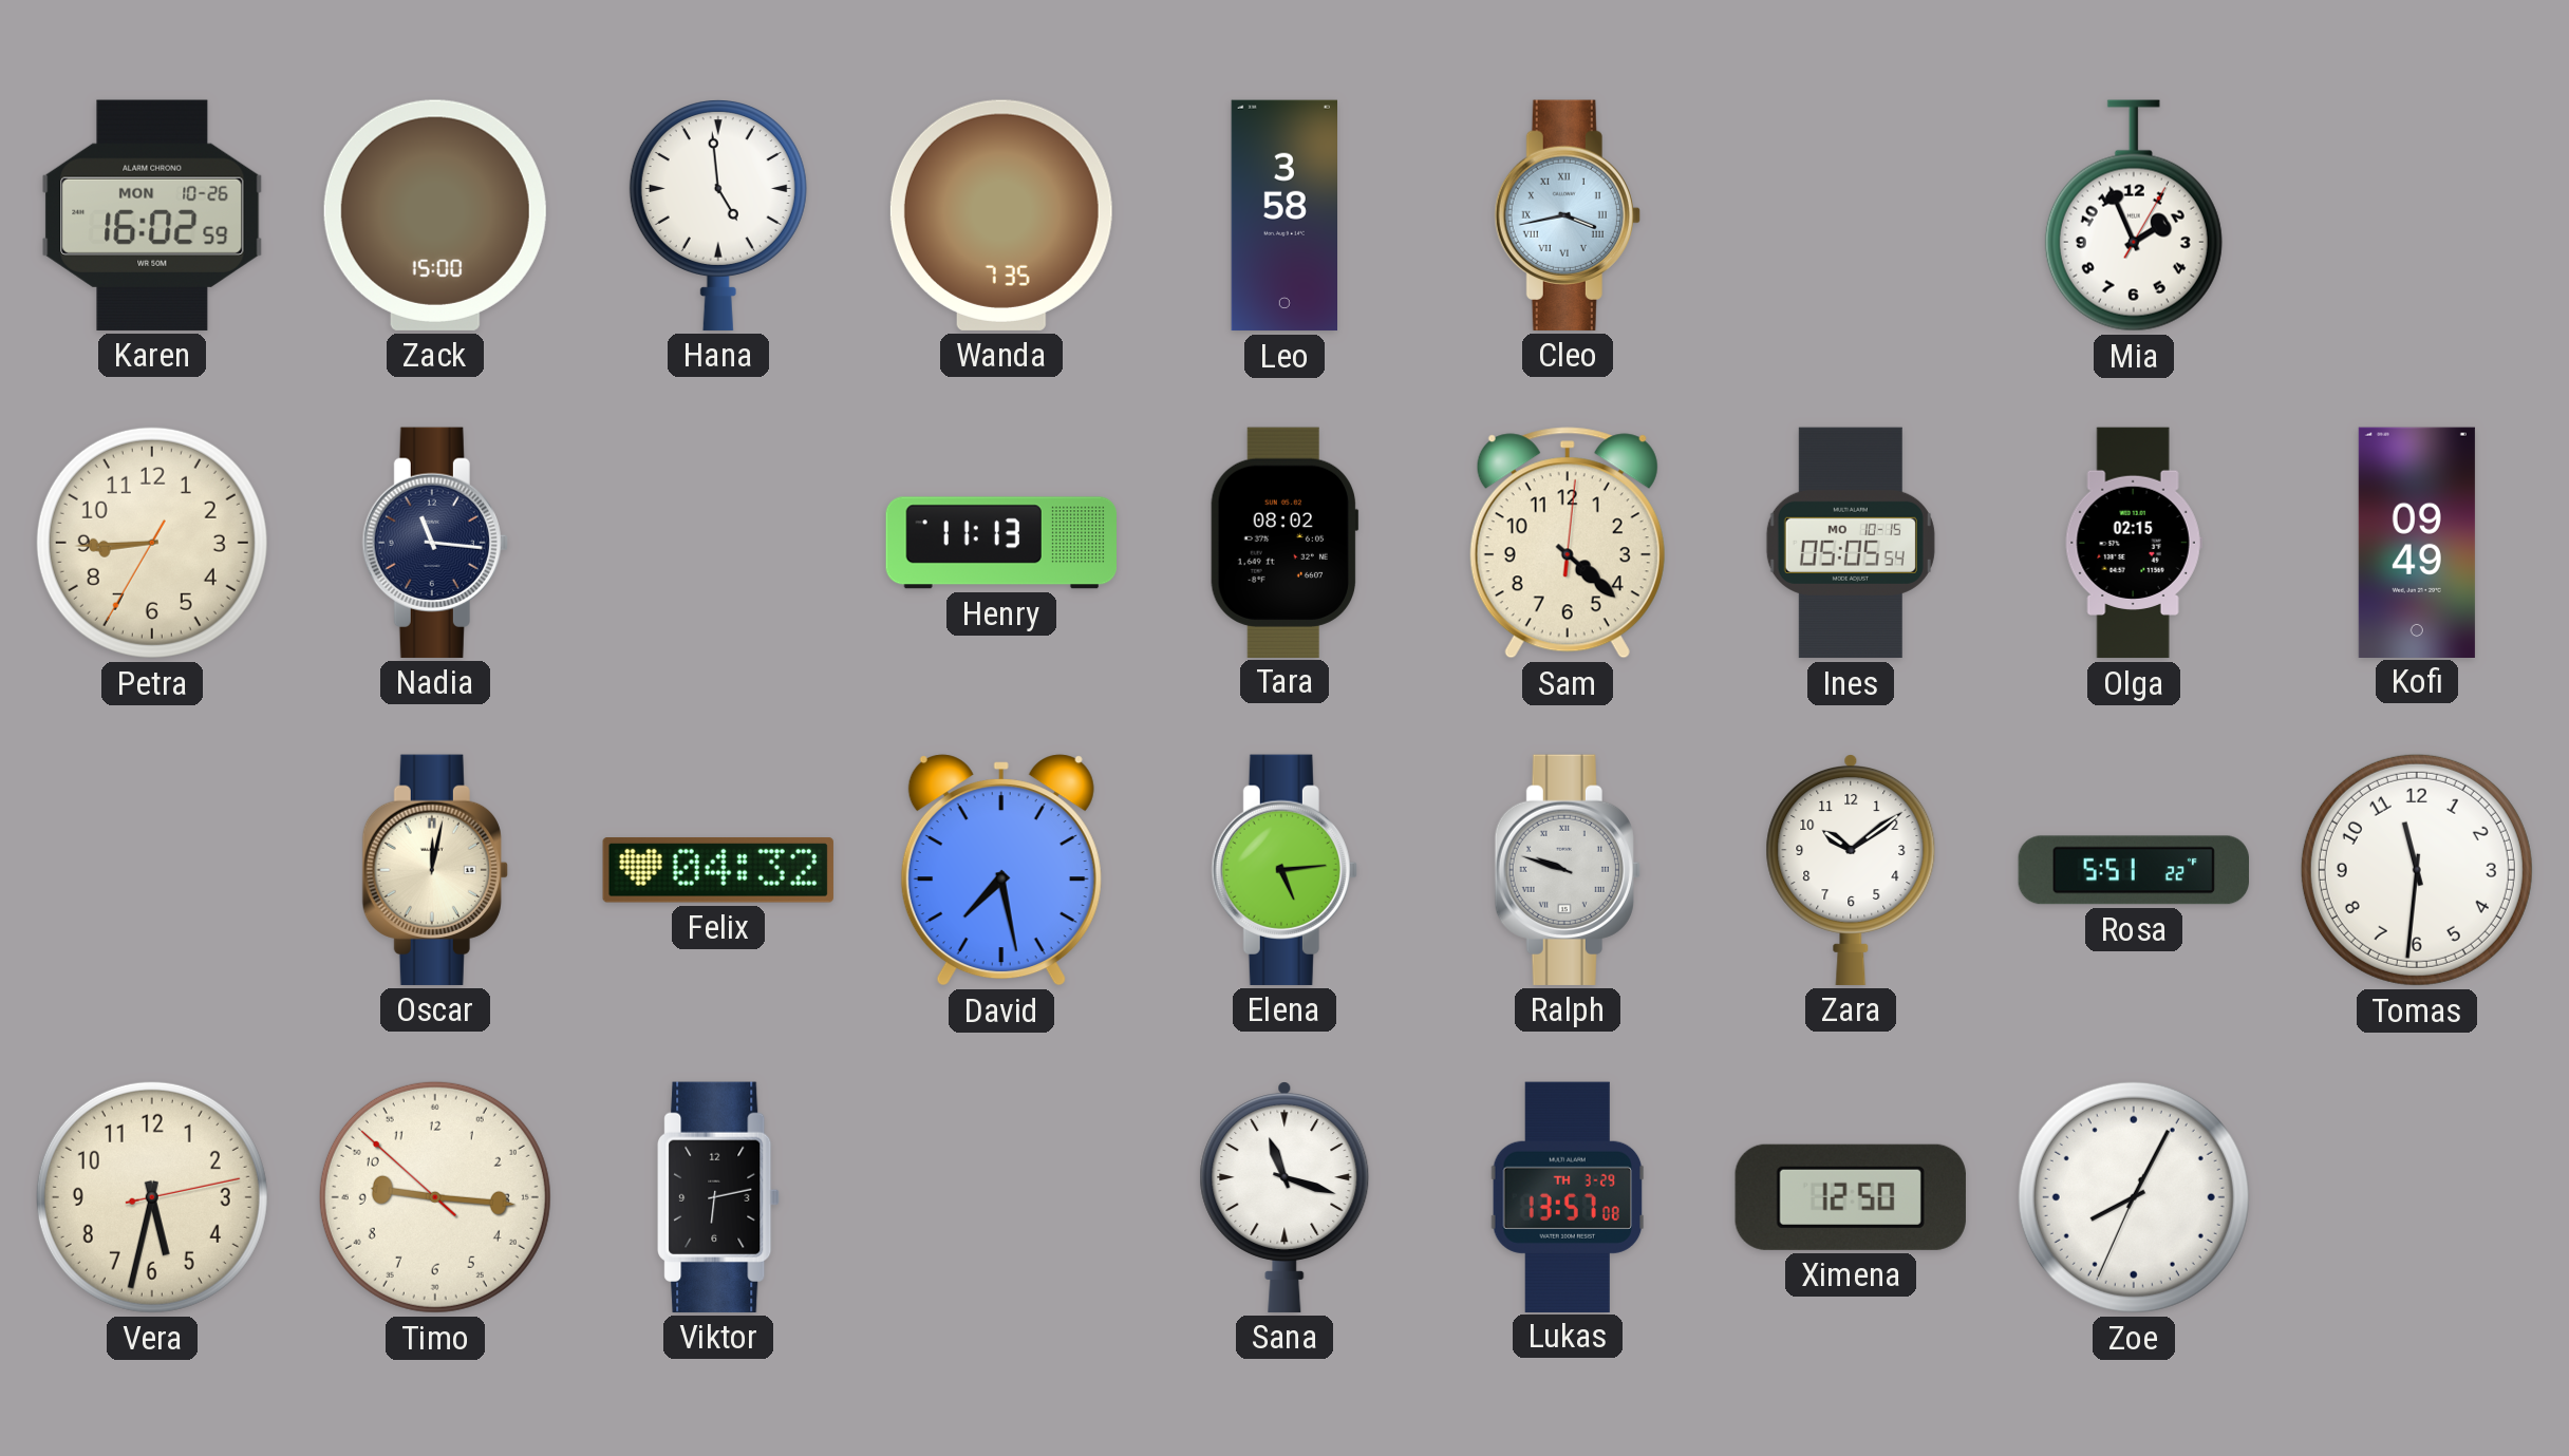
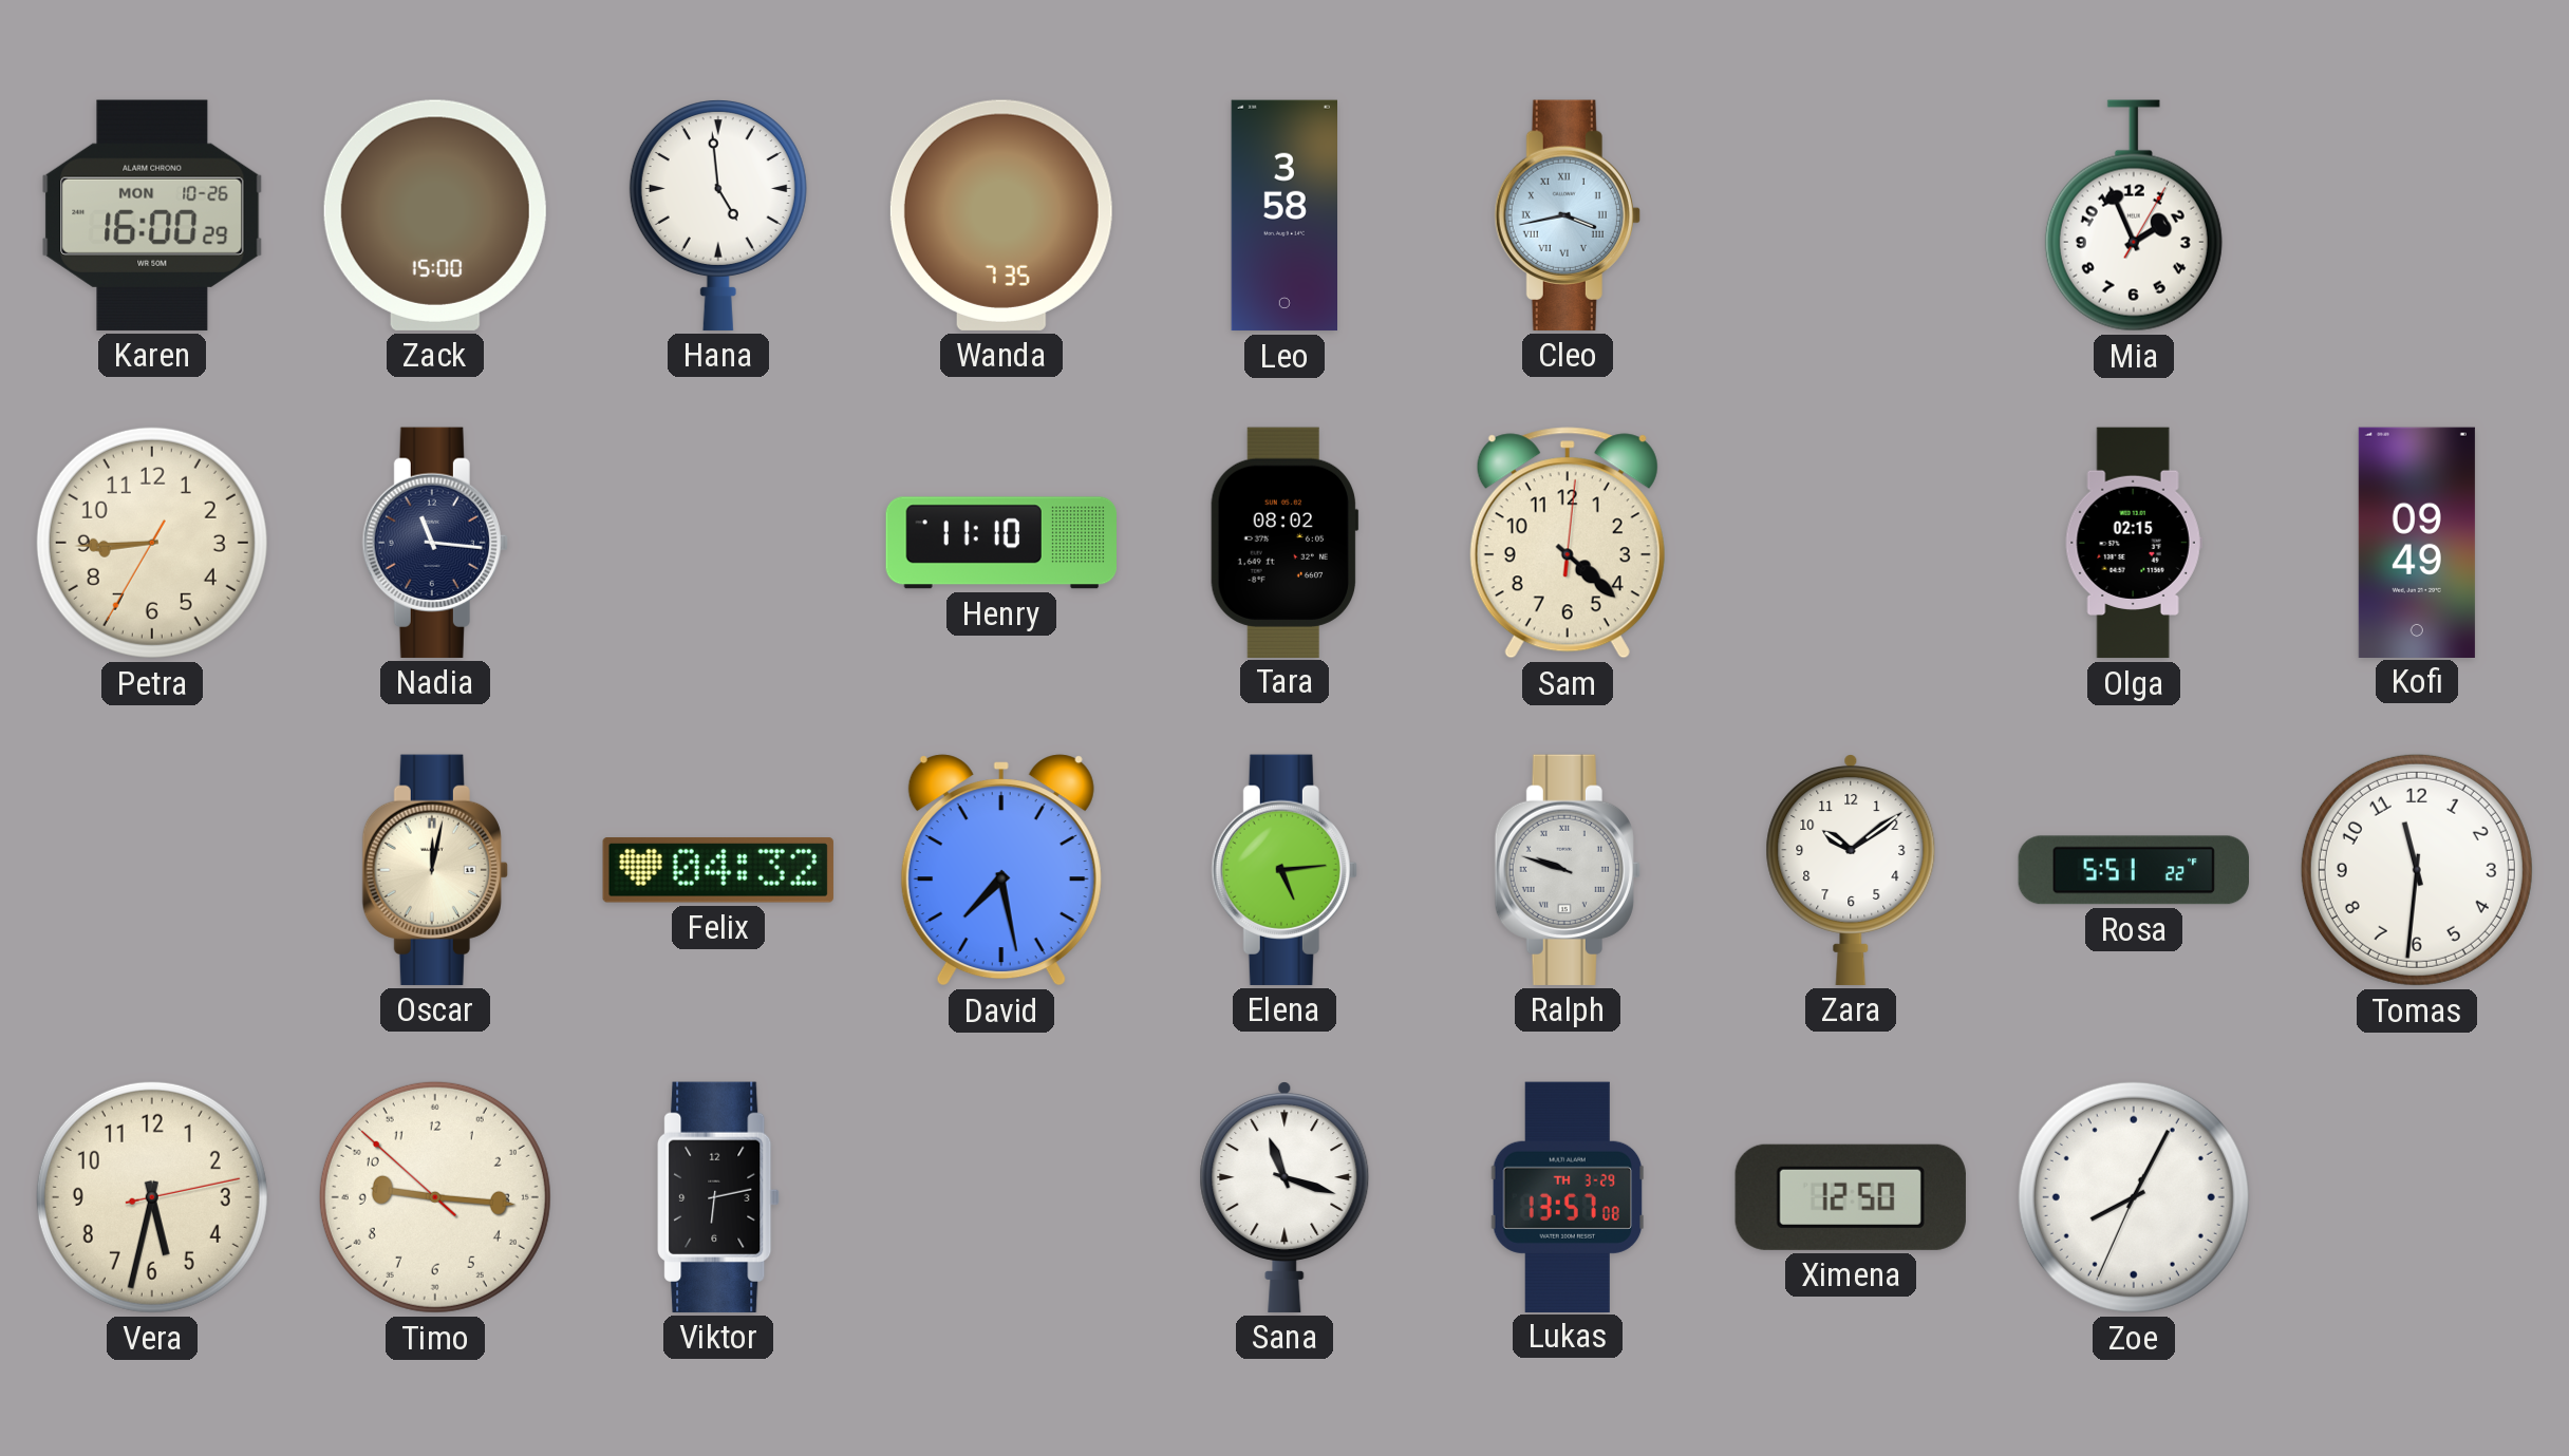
Karen: 16:02 -> 16:00 (152, 215)
Henry: 11:13 -> 11:10 (1000, 543)
Ines: 05:05 -> none (1851, 543)
